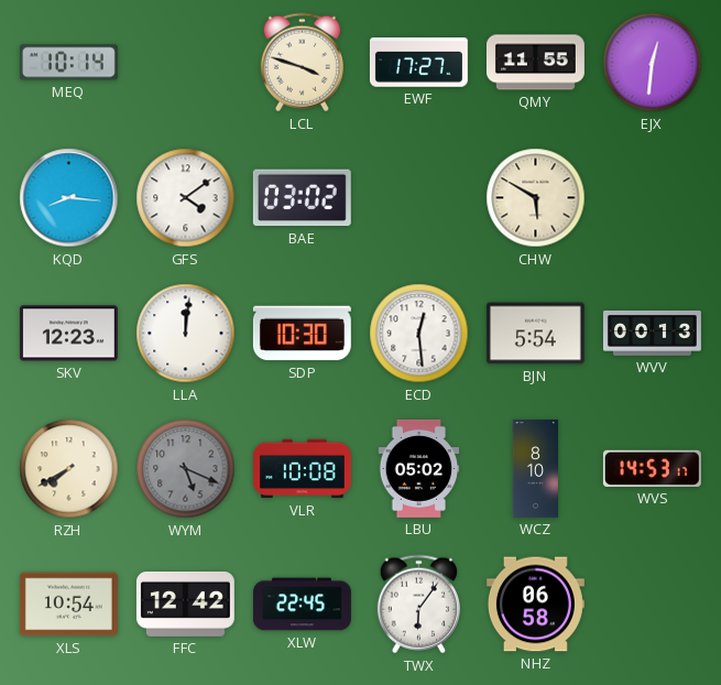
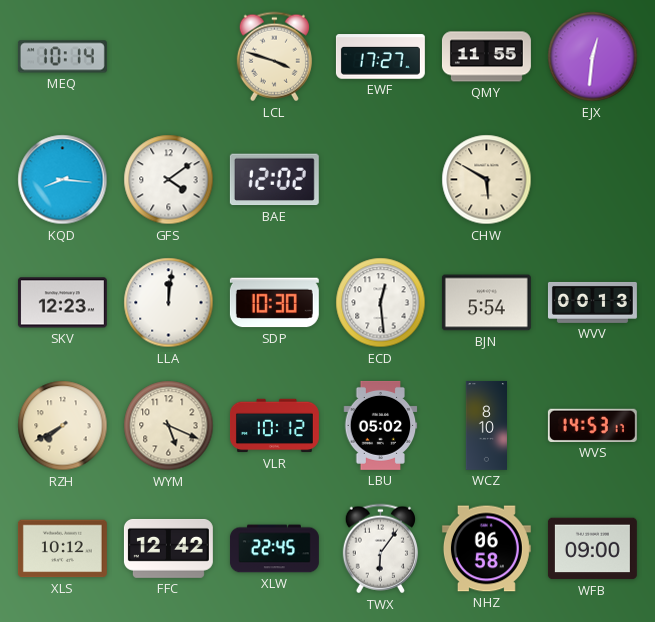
BAE: 03:02 -> 12:02 (274, 180)
WYM dial: grey -> cream (169, 426)
VLR: 10:08 -> 10:12 (274, 426)
XLS: 10:54 -> 10:12 (62, 549)
WFB: none -> 09:00 (592, 549)
